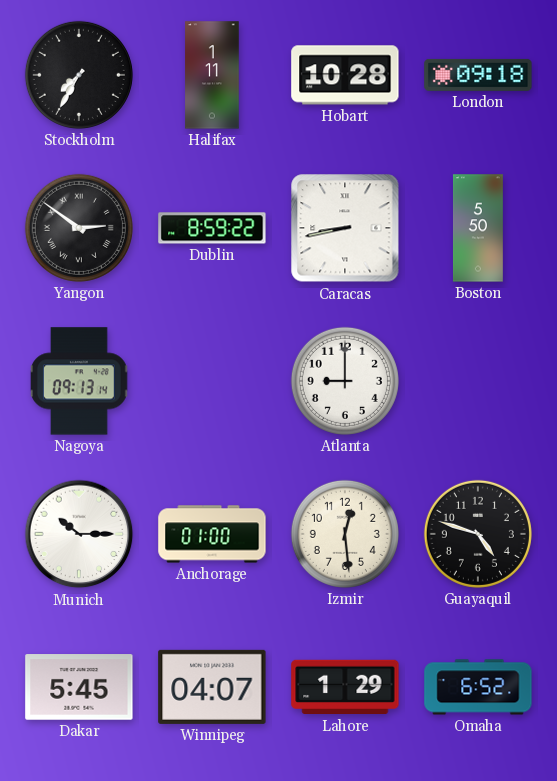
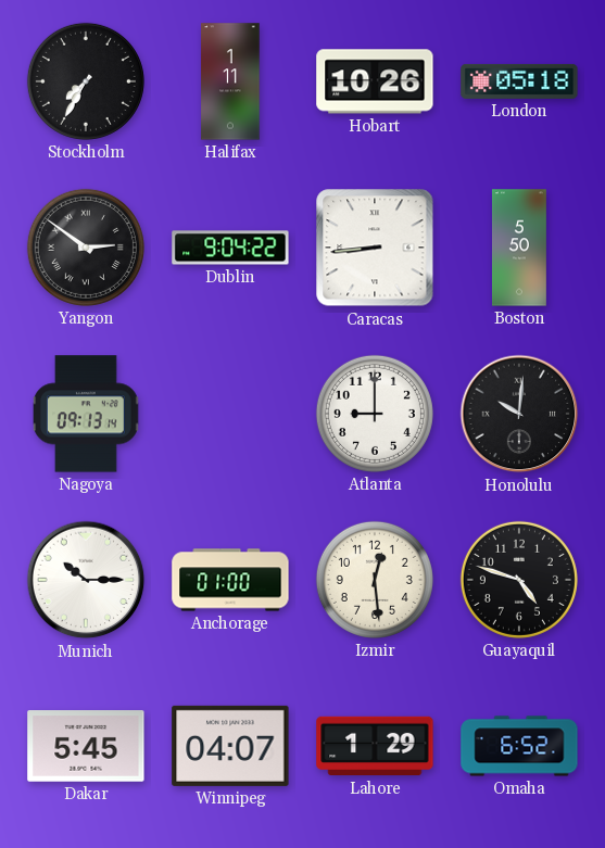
Hobart: 10:28 -> 10:26 (375, 81)
London: 09:18 -> 05:18 (519, 81)
Dublin: 8:59 -> 9:04 (230, 248)
Caracas: 8:43 -> 8:44 (375, 248)
Honolulu: none -> 10:01 (519, 414)
